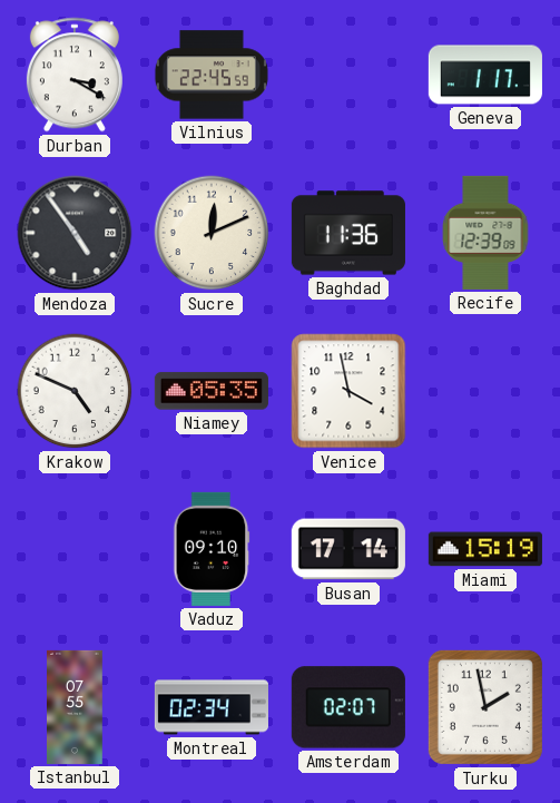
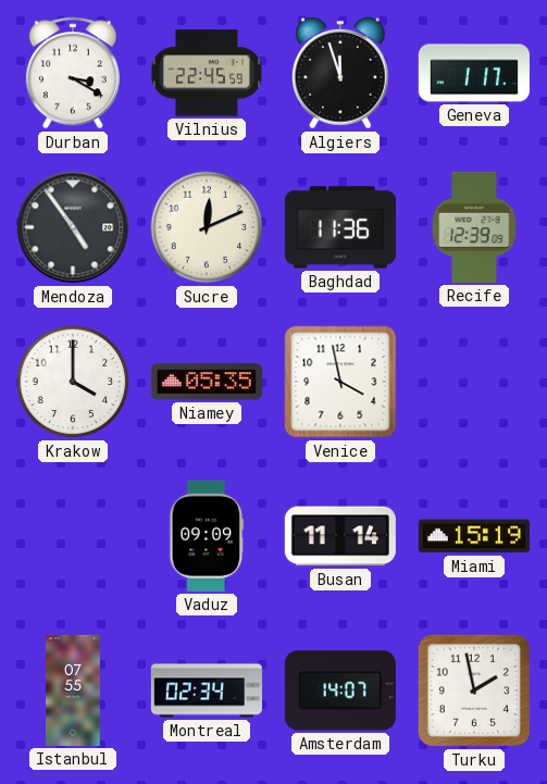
Algiers: none -> 11:57 (340, 73)
Krakow: 4:49 -> 4:00 (73, 382)
Vaduz: 09:10 -> 09:09 (207, 536)
Busan: 17:14 -> 11:14 (340, 536)
Amsterdam: 02:07 -> 14:07 (340, 690)
